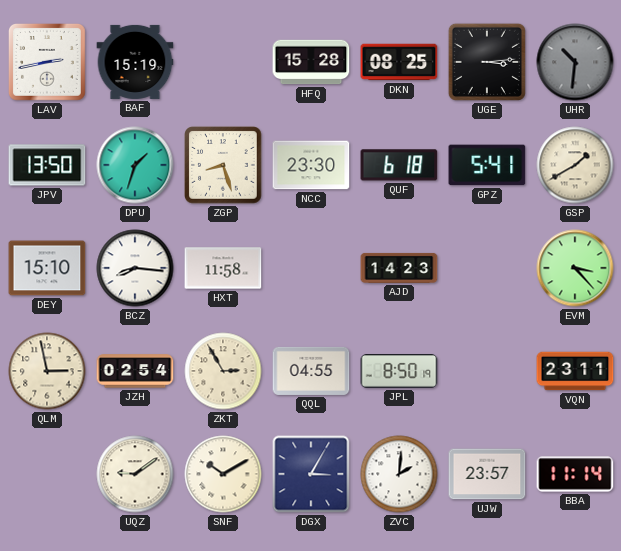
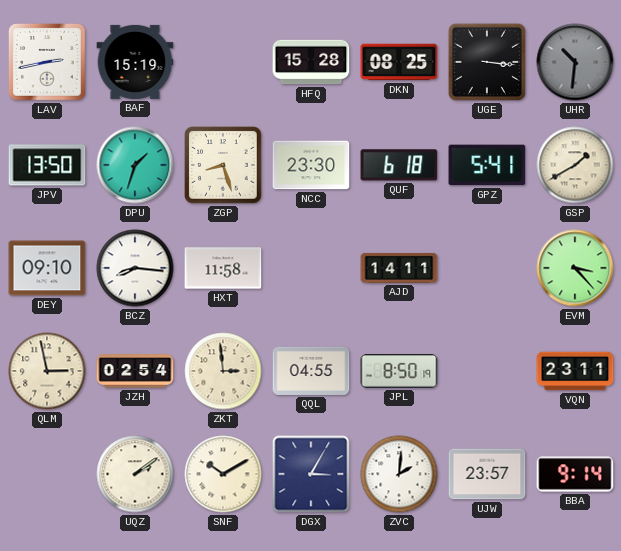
UGE: 3:14 -> 3:16 (487, 62)
DEY: 15:10 -> 09:10 (47, 268)
AJD: 14:23 -> 14:11 (399, 268)
ZKT: 2:55 -> 2:59 (223, 371)
UQZ: 9:09 -> 2:09 (135, 474)
BBA: 11:14 -> 9:14 (575, 474)
